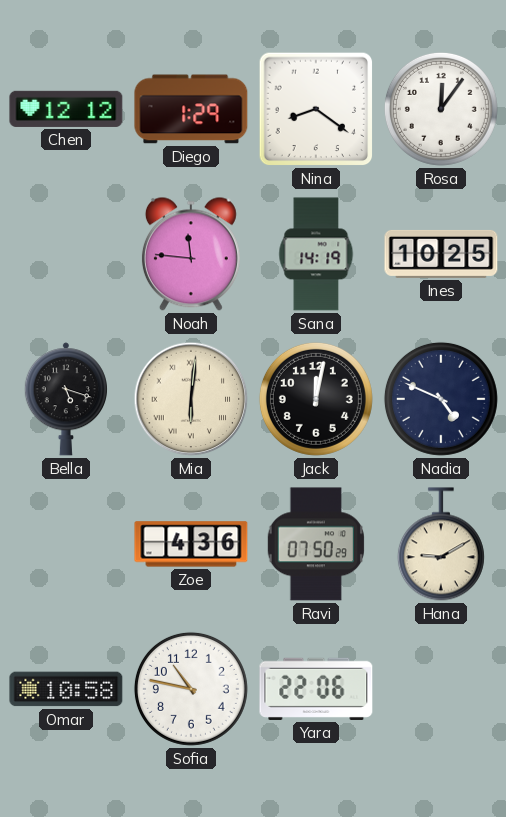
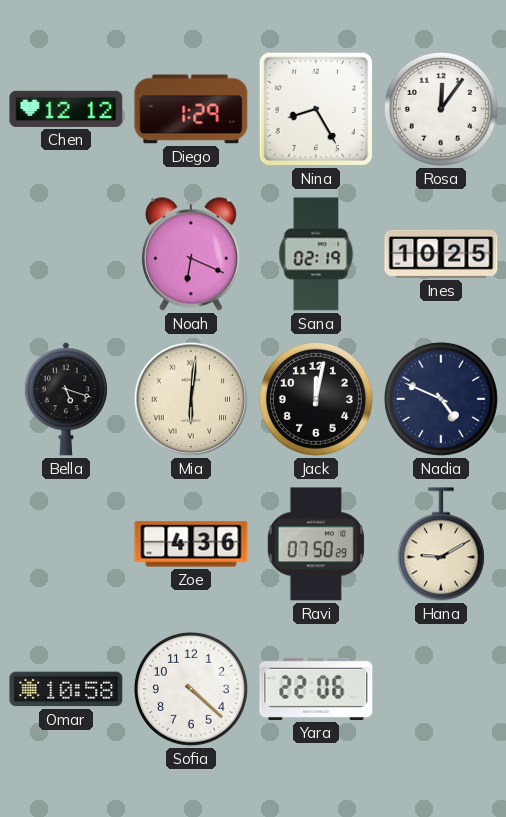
Nina: 8:21 -> 8:25 (316, 109)
Noah: 11:46 -> 6:19 (191, 254)
Sana: 14:19 -> 02:19 (316, 254)
Sofia: 10:47 -> 4:22 (191, 689)
